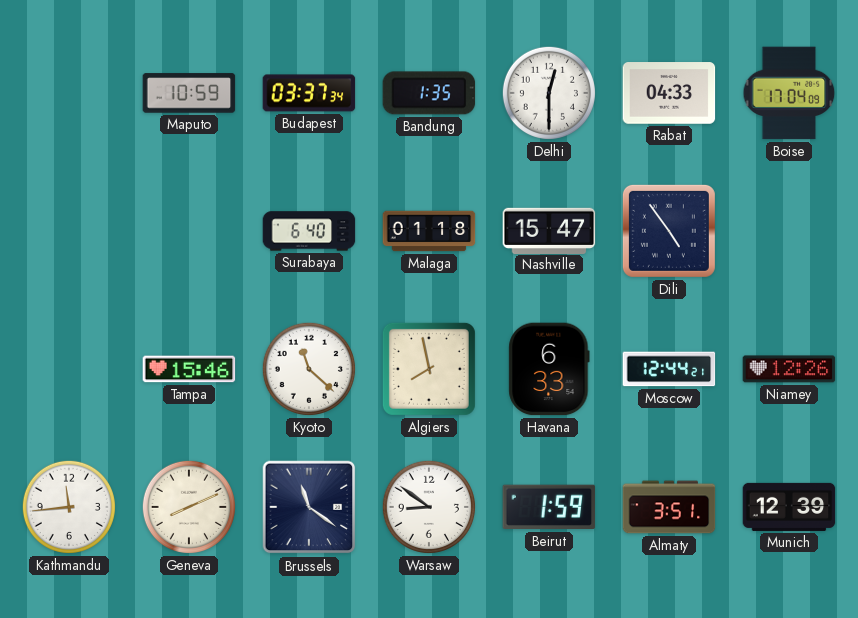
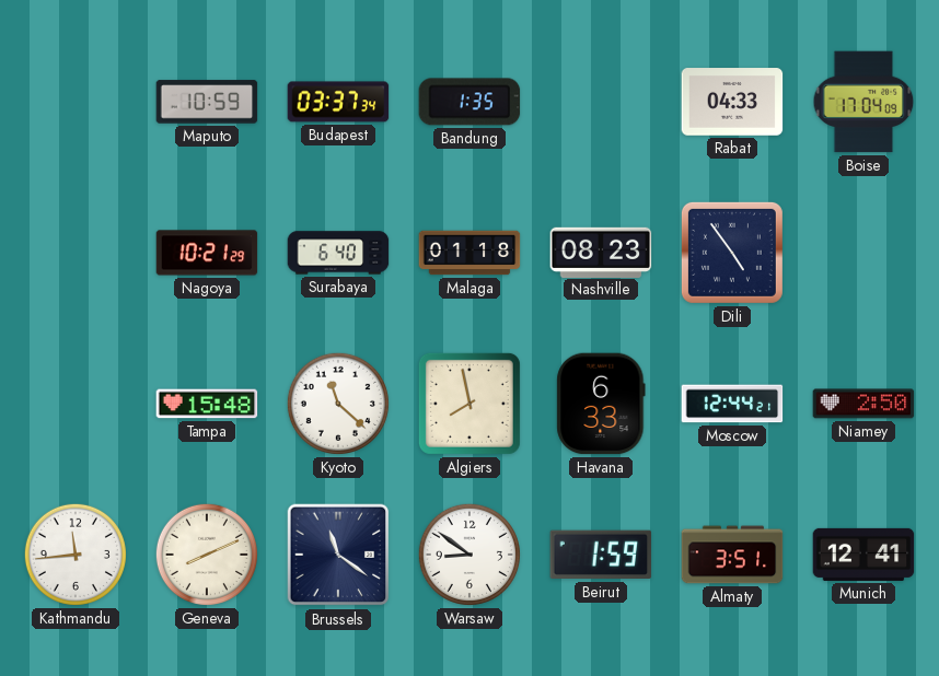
Delhi: 12:30 -> none (549, 93)
Nagoya: none -> 10:21 (207, 253)
Nashville: 15:47 -> 08:23 (601, 252)
Tampa: 15:46 -> 15:48 (207, 404)
Niamey: 12:26 -> 2:50 (863, 404)
Munich: 12:39 -> 12:41 (863, 555)
